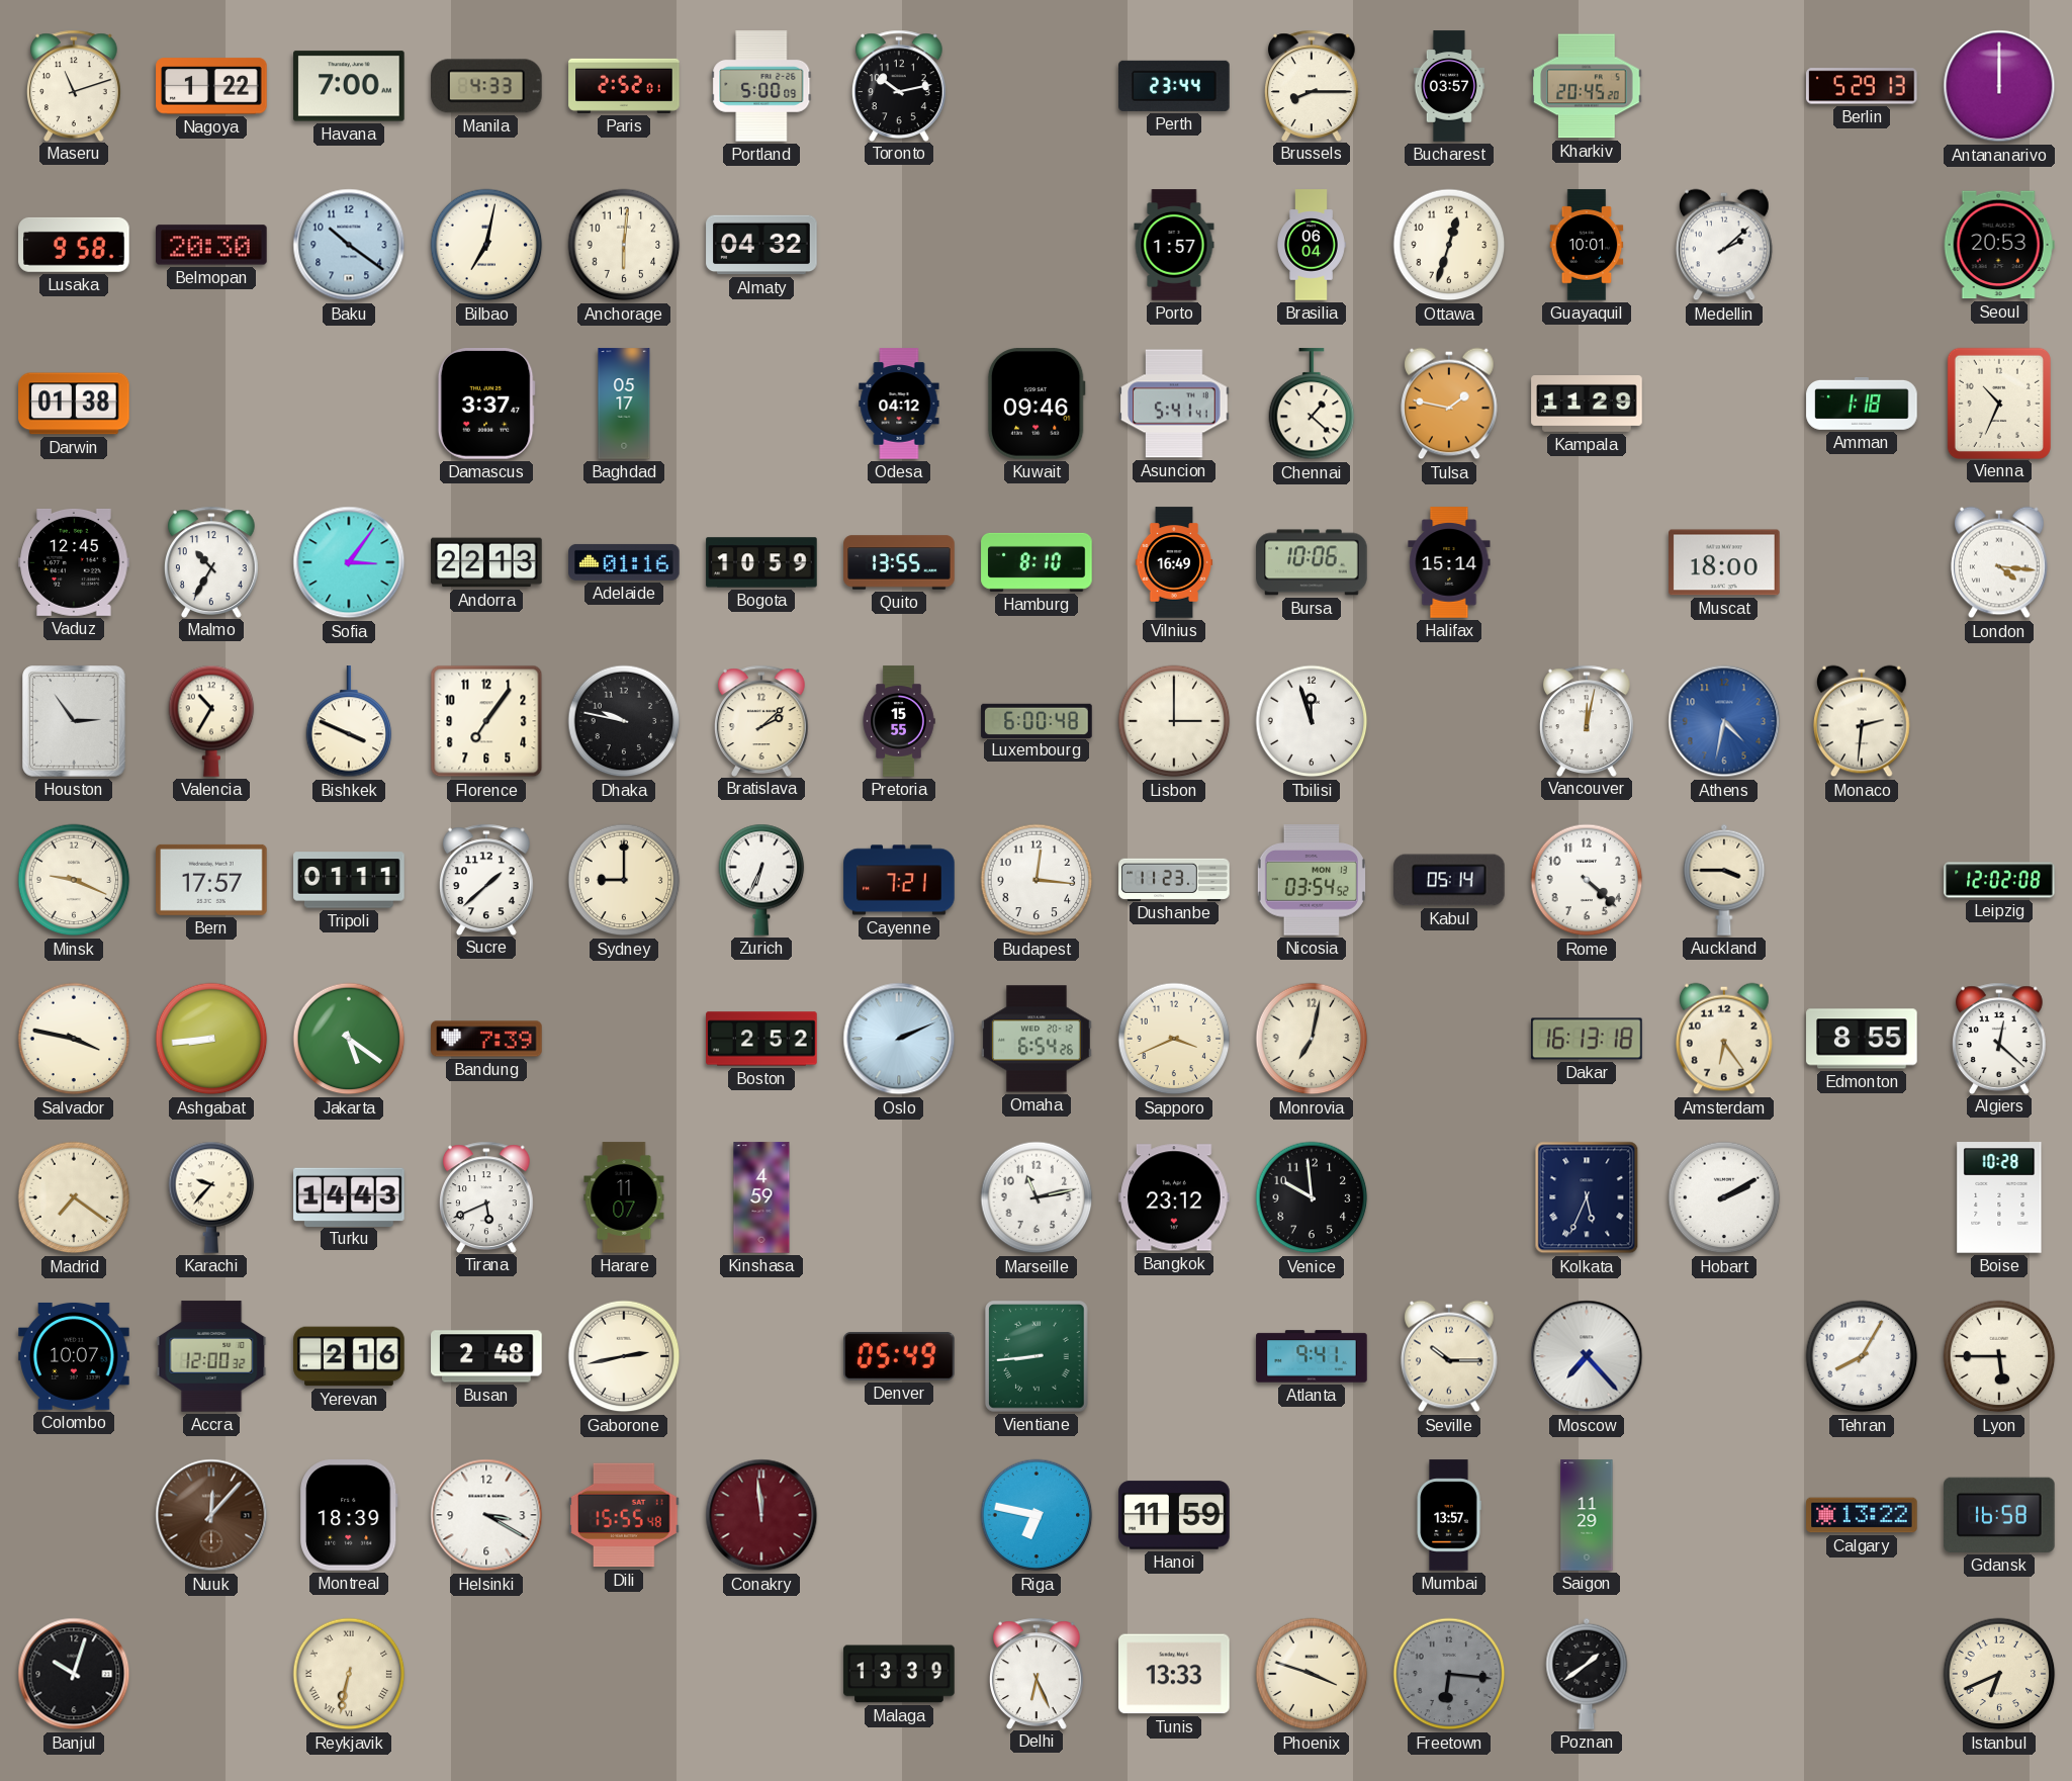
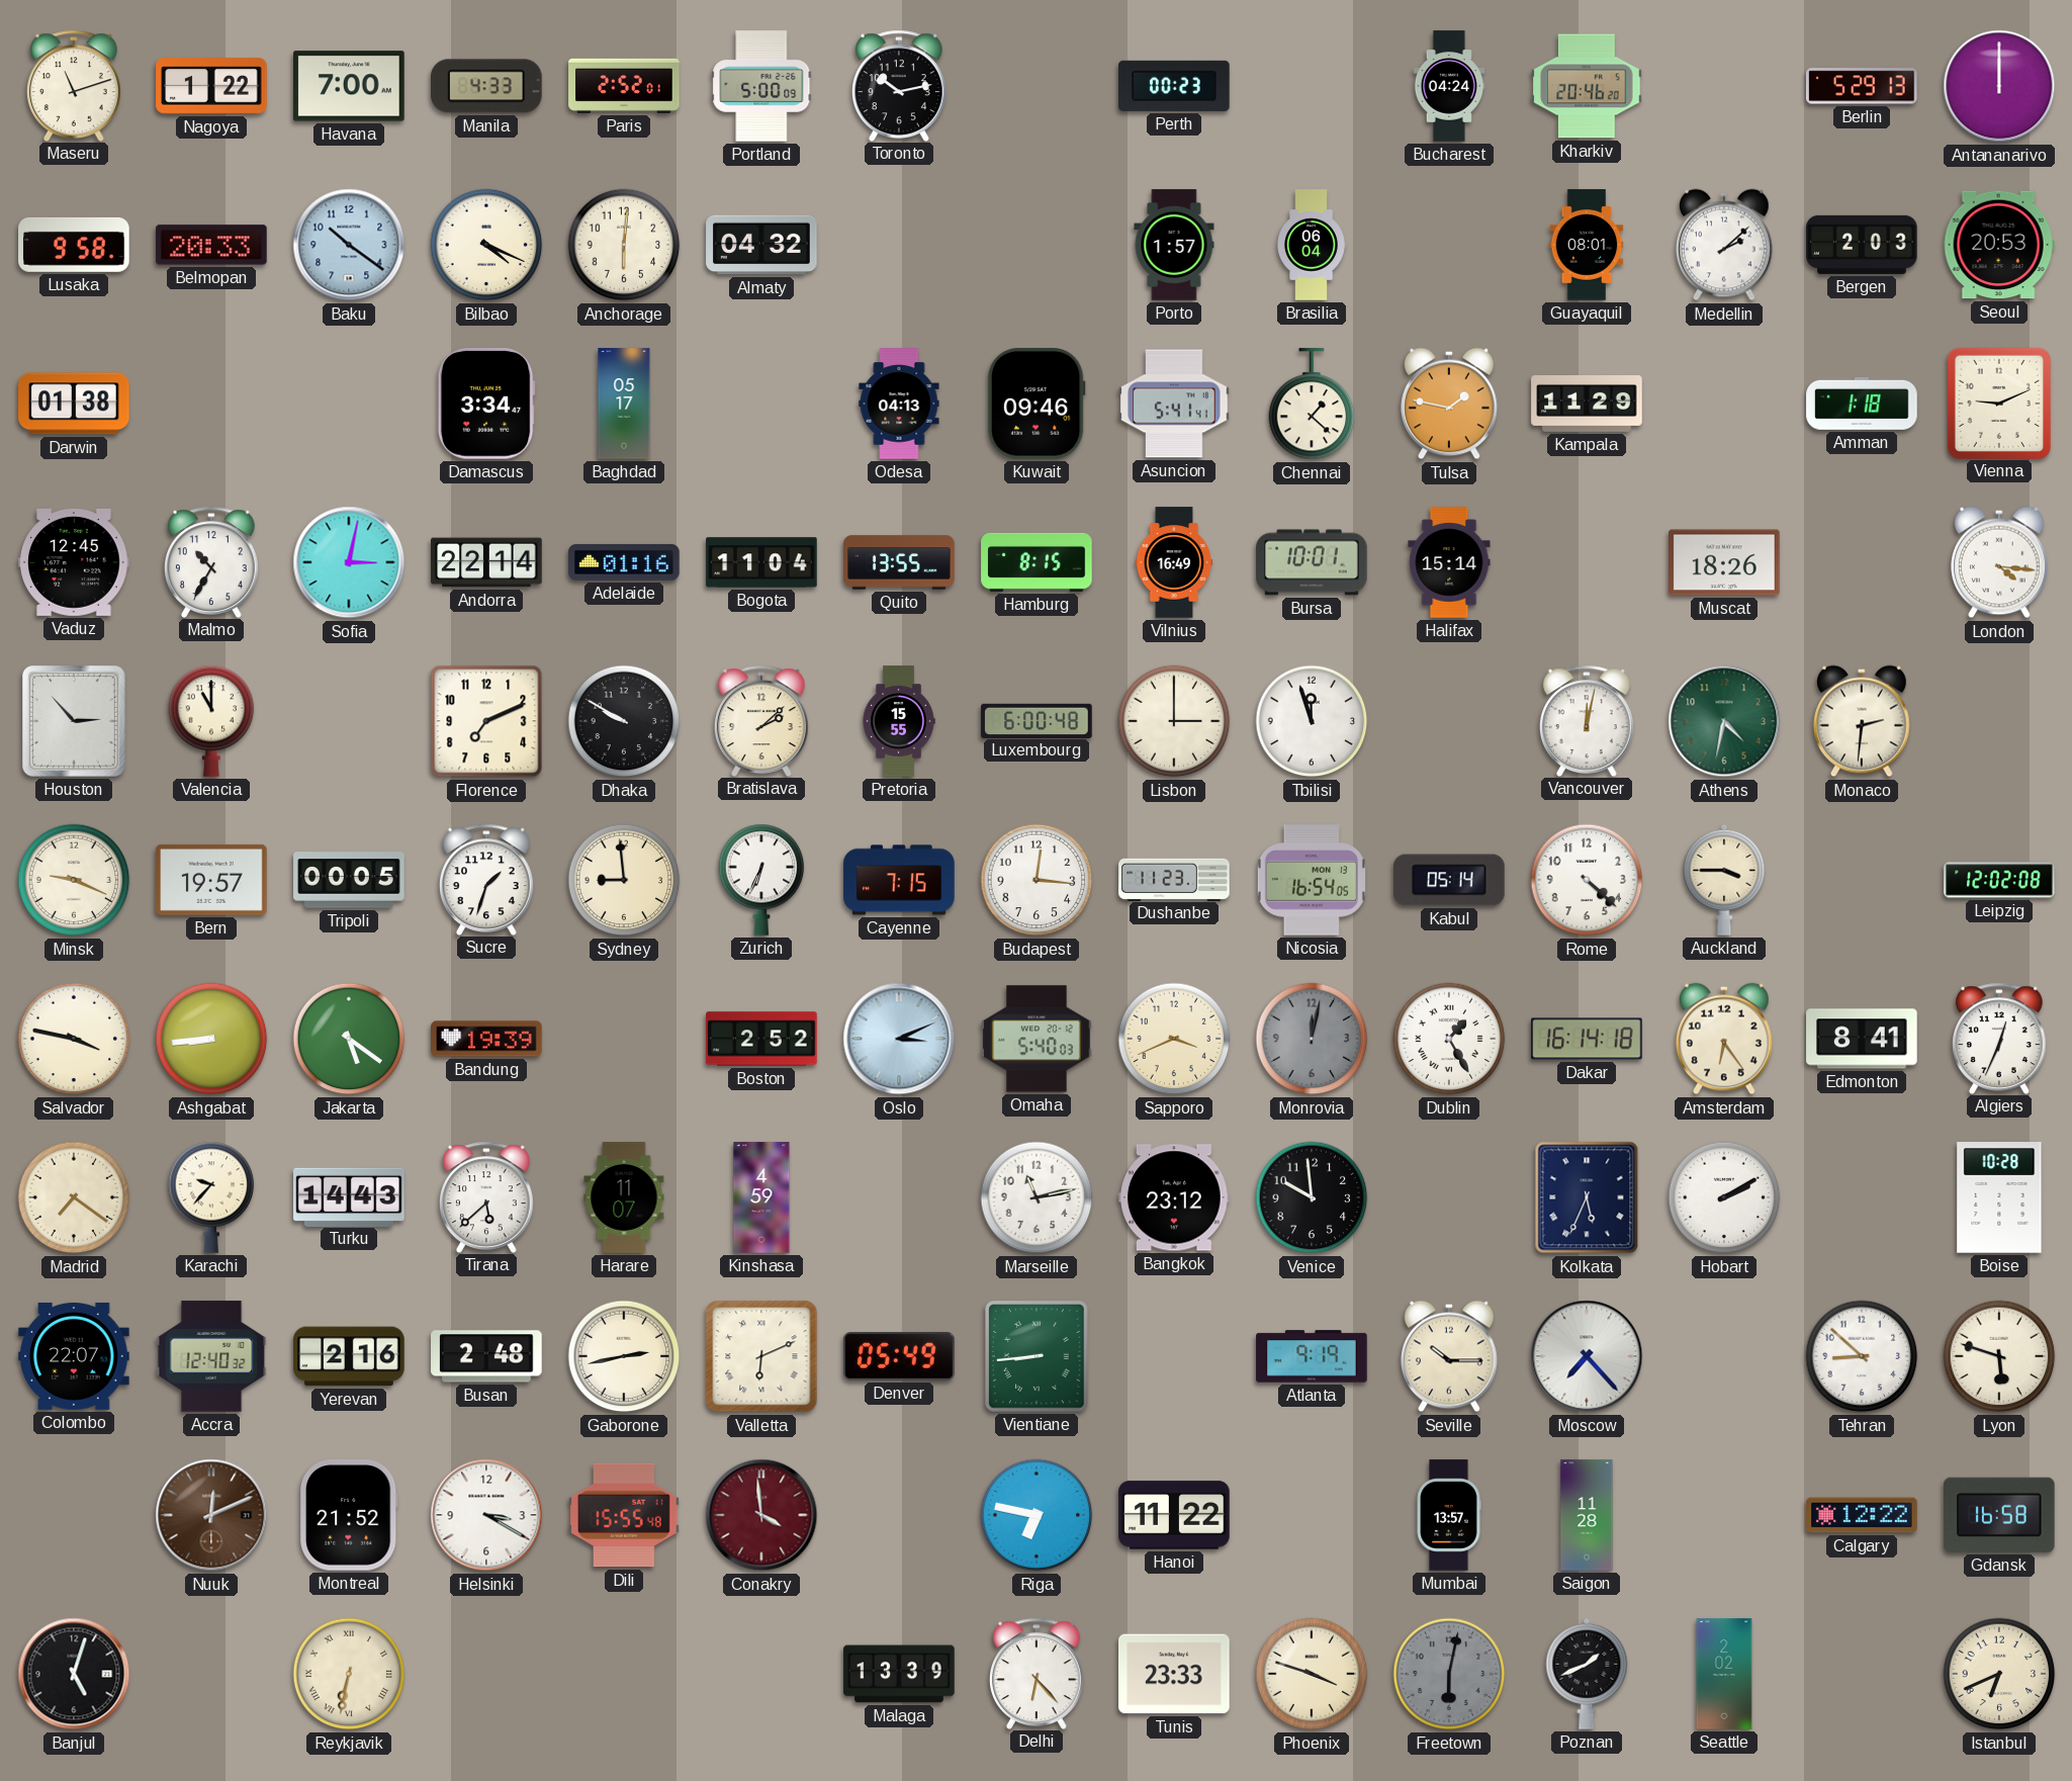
Perth: 23:44 -> 00:23 (1174, 86)
Brussels: 8:15 -> none (1312, 85)
Bucharest: 03:57 -> 04:24 (1448, 86)
Kharkiv: 20:45 -> 20:46 (1587, 86)
Belmopan: 20:30 -> 20:33 (211, 245)
Bilbao: 7:02 -> 4:19 (486, 245)
Ottawa: 12:33 -> none (1449, 245)
Guayaquil: 10:01 -> 08:01 (1587, 245)
Bergen: none -> 2:03 (1862, 245)
Damascus: 3:37 -> 3:34 (486, 404)
Odesa: 04:12 -> 04:13 (899, 404)
Vienna: 10:34 -> 9:11 (1998, 403)
Sofia: 3:06 -> 3:02 (349, 562)
Andorra: 22:13 -> 22:14 (486, 562)
Bogota: 10:59 -> 11:04 (761, 562)
Hamburg: 8:10 -> 8:15 (1037, 562)
Bursa: 10:06 -> 10:01 (1312, 562)
Muscat: 18:00 -> 18:26 (1724, 562)
Houston: 2:54 -> 2:53 (74, 721)
Valencia: 10:35 -> 11:00 (211, 721)
Bishkek: 3:49 -> none (349, 722)
Florence: 7:06 -> 7:11 (486, 721)
Dhaka: 9:47 -> 9:50 (624, 721)
Athens dial: blue -> green (1724, 721)
Bern: 17:57 -> 19:57 (211, 880)
Tripoli: 01:11 -> 00:05 (349, 880)
Sucre: 1:38 -> 1:33 (486, 879)
Sydney: 9:00 -> 8:59 (624, 880)
Cayenne: 7:21 -> 7:15 (899, 880)
Nicosia: 03:54 -> 16:54 (1312, 880)
Bandung: 7:39 -> 19:39 (486, 1039)
Oslo: 2:11 -> 3:11 (899, 1039)
Omaha: 6:54 -> 5:40 (1037, 1039)
Monrovia: 7:02 -> 12:02 (1312, 1039)
Monrovia dial: cream -> grey (1312, 1039)
Dublin: none -> 1:25 (1449, 1039)
Dakar: 16:13 -> 16:14 (1587, 1039)
Edmonton: 8:55 -> 8:41 (1862, 1039)
Algiers: 12:22 -> 12:34 (1999, 1038)
Tirana: 5:41 -> 5:38 (486, 1196)
Colombo: 10:07 -> 22:07 (74, 1356)
Accra: 12:00 -> 12:40 (211, 1356)
Valletta: none -> 6:11 (761, 1356)
Atlanta: 9:41 -> 9:19 (1312, 1356)
Tehran: 8:05 -> 8:52 (1862, 1356)
Lyon: 5:45 -> 5:48 (1999, 1356)
Nuuk: 12:07 -> 12:11 (211, 1515)
Montreal: 18:39 -> 21:52 (349, 1515)
Conakry: 11:59 -> 3:59 (761, 1515)
Hanoi: 11:59 -> 11:22 (1174, 1515)
Saigon: 11:29 -> 11:28 (1587, 1515)
Calgary: 13:22 -> 12:22 (1862, 1515)
Banjul: 10:03 -> 5:03 (74, 1674)
Delhi: 6:26 -> 6:23 (1037, 1673)
Tunis: 13:33 -> 23:33 (1174, 1674)
Freetown: 6:16 -> 6:02 (1449, 1674)
Poznan: 1:39 -> 1:41 (1587, 1674)
Seattle: none -> 2:02 (1724, 1674)
